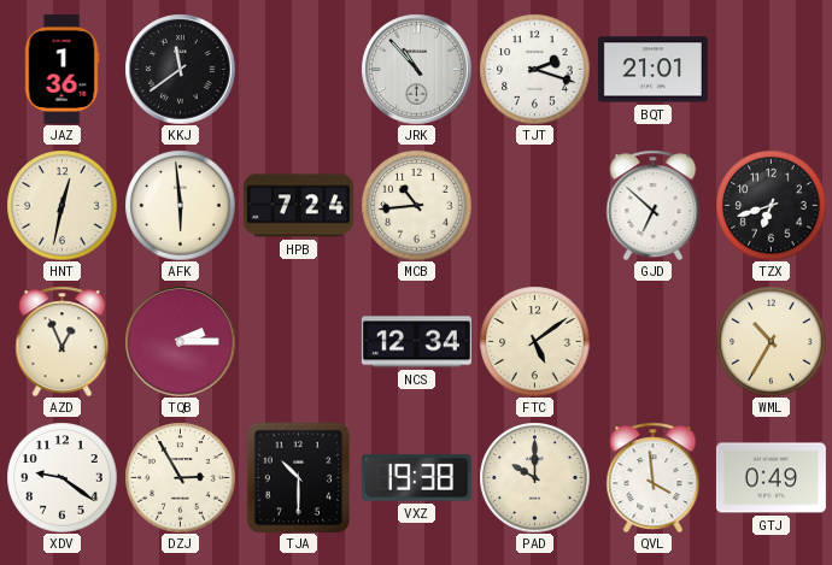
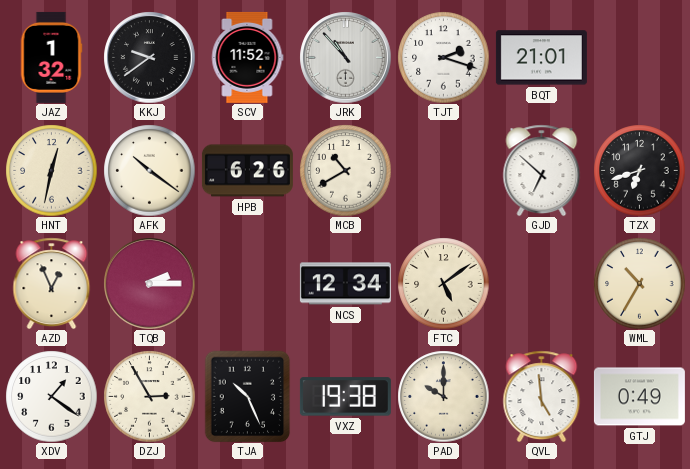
JAZ: 1:36 -> 1:32 (51, 57)
KKJ: 11:39 -> 9:39 (149, 57)
SCV: none -> 11:52 (247, 57)
AFK: 5:59 -> 10:21 (149, 170)
HPB: 7:24 -> 6:26 (247, 171)
MCB: 10:44 -> 10:40 (345, 170)
XDV: 9:21 -> 1:21 (51, 396)
TJA: 10:30 -> 10:26 (248, 396)
QVL: 3:59 -> 4:59 (542, 396)
